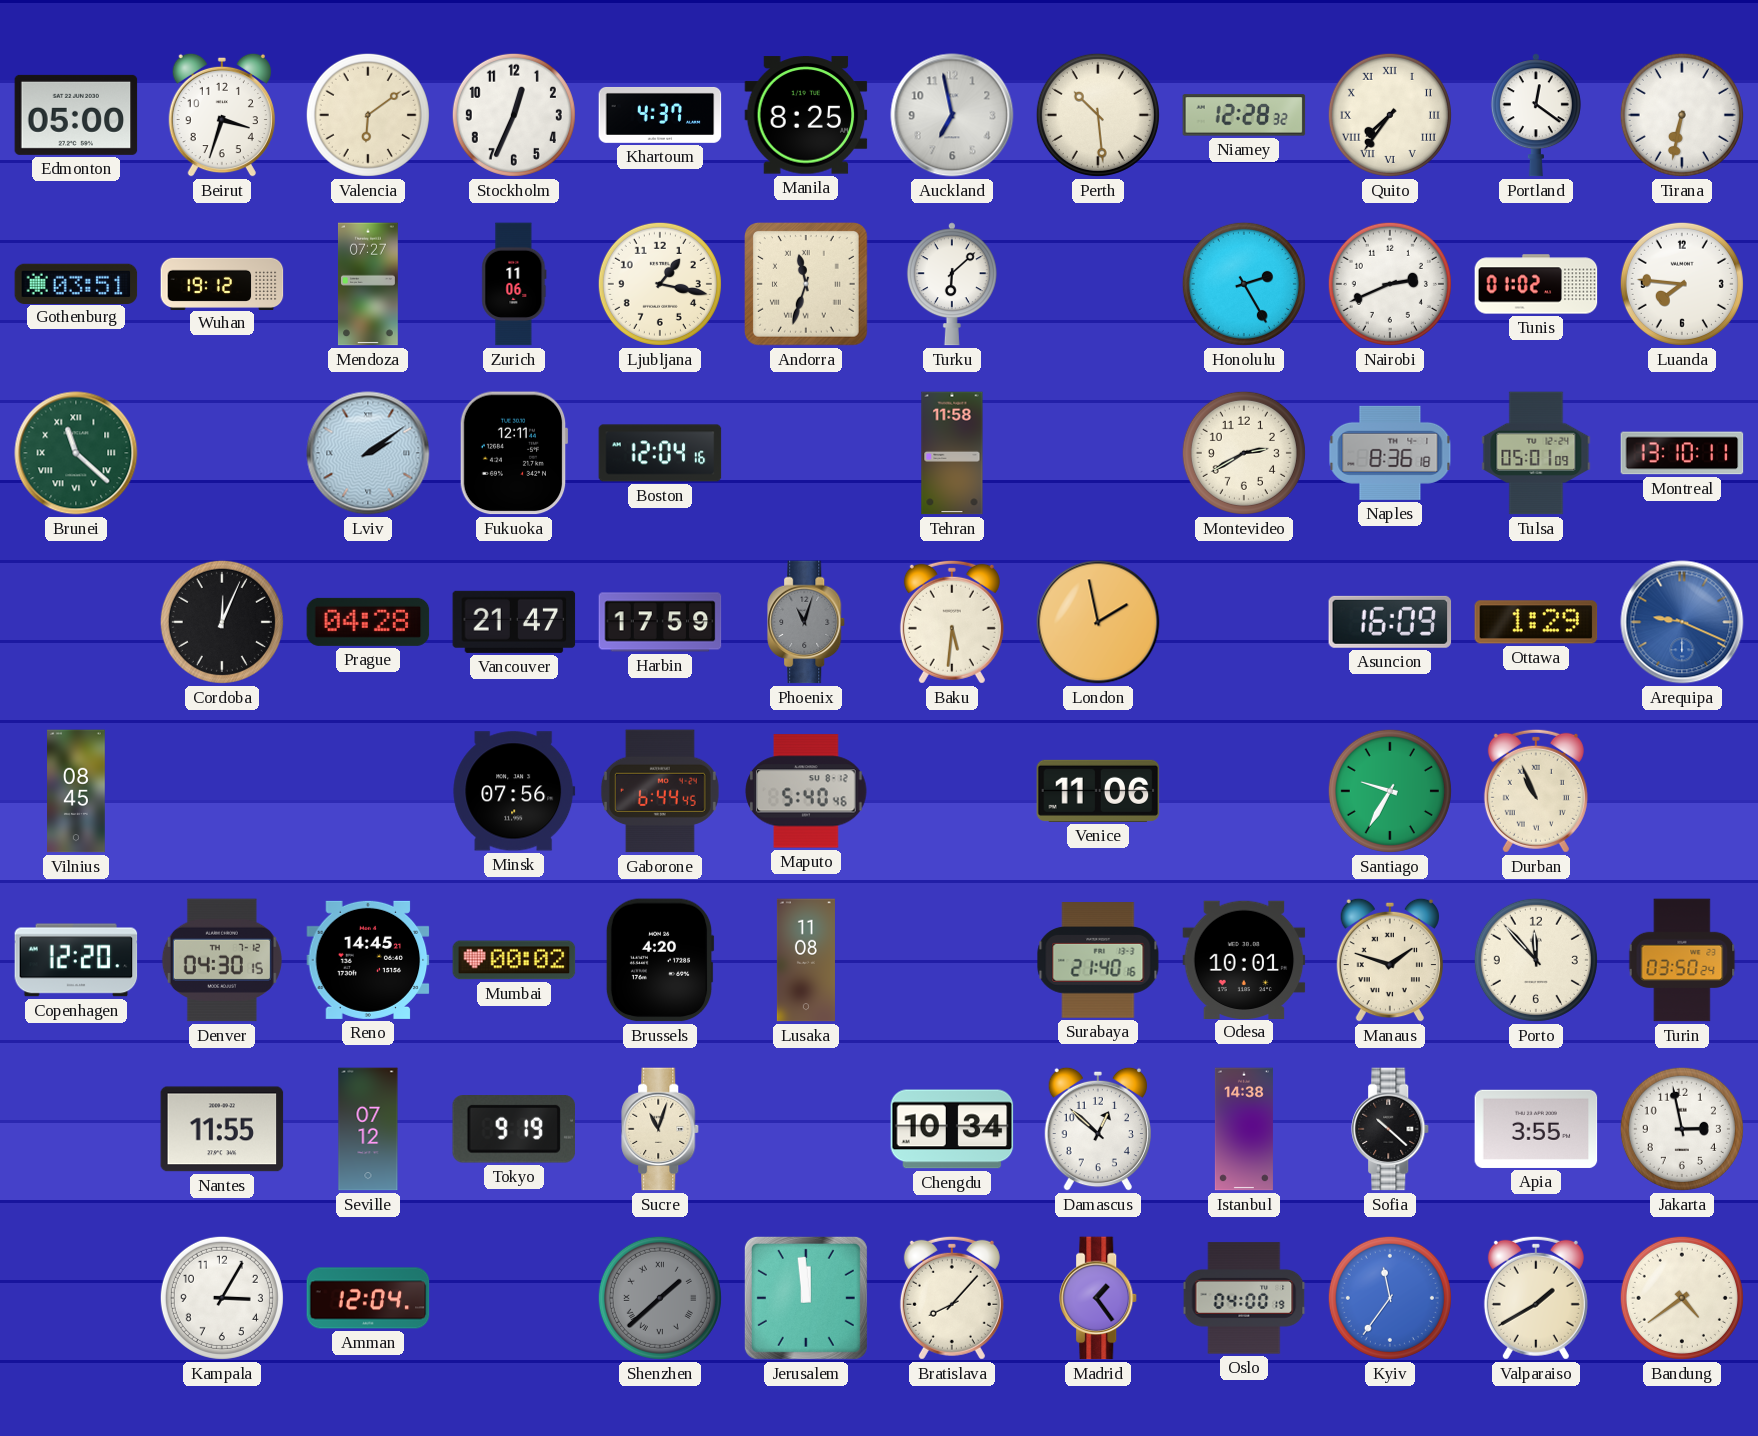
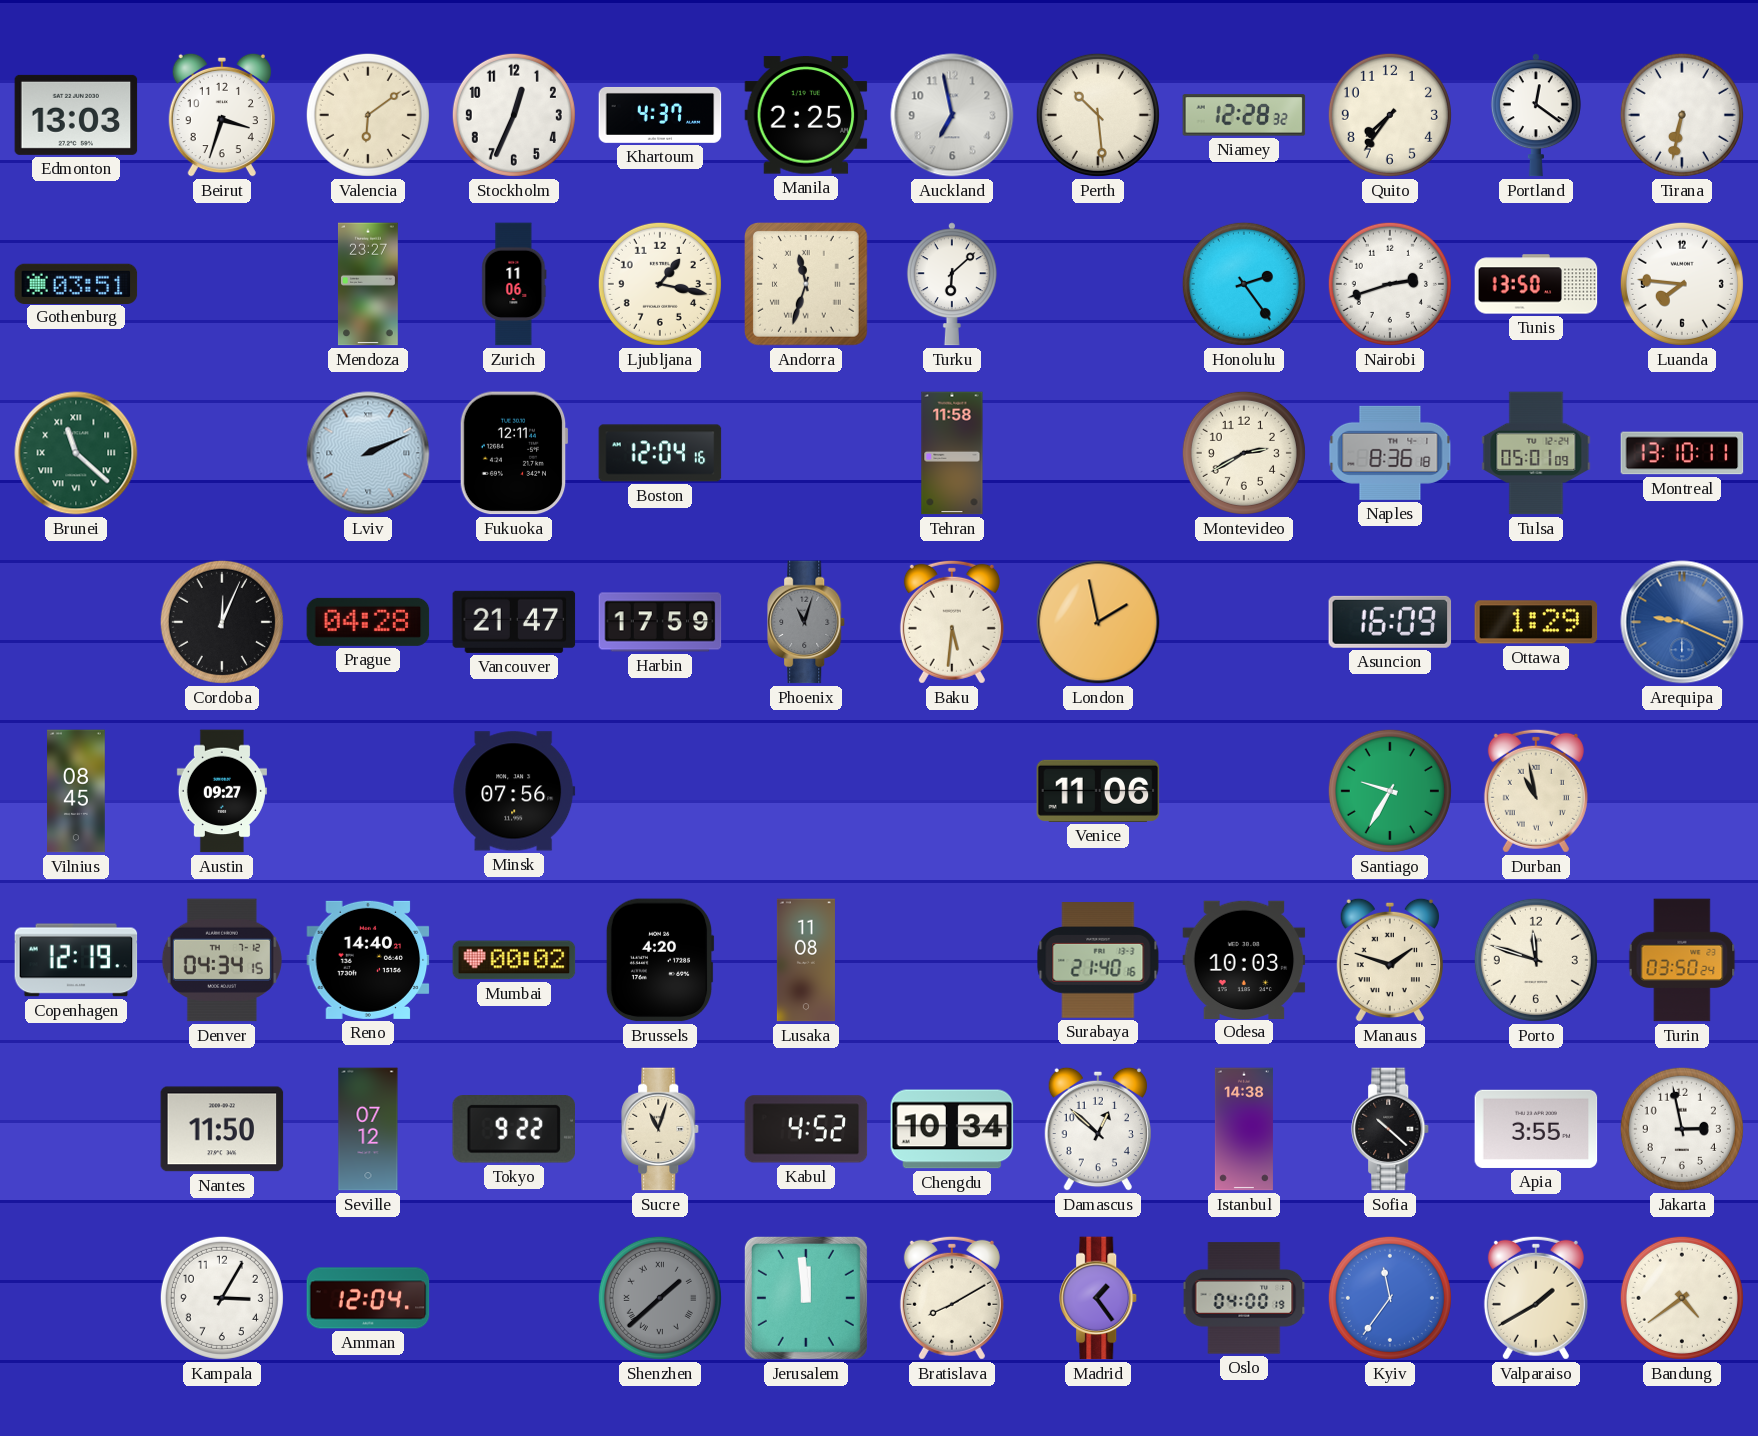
Edmonton: 05:00 -> 13:03 (76, 115)
Manila: 8:25 -> 2:25 (806, 115)
Quito numerals: Roman -> Arabic (1390, 115)
Wuhan: 19:12 -> none (222, 283)
Mendoza: 07:27 -> 23:27 (368, 284)
Honolulu: 2:25 -> 2:24 (1244, 284)
Nairobi: 2:41 -> 2:42 (1390, 284)
Tunis: 01:02 -> 13:50 (1536, 284)
Lviv: 2:09 -> 2:11 (368, 453)
Austin: none -> 09:27 (222, 791)
Gaborone: 6:44 -> none (660, 791)
Maputo: 5:40 -> none (806, 791)
Durban: 10:56 -> 10:58 (1536, 791)
Copenhagen: 12:20 -> 12:19 (76, 960)
Denver: 04:30 -> 04:34 (222, 960)
Reno: 14:45 -> 14:40 (368, 960)
Odesa: 10:01 -> 10:03 (1244, 959)
Porto: 11:53 -> 11:48 (1536, 960)
Nantes: 11:55 -> 11:50 (222, 1129)
Tokyo: 9:19 -> 9:22 (513, 1130)
Kabul: none -> 4:52 (806, 1129)
Bratislava: 8:07 -> 8:10 (952, 1298)
